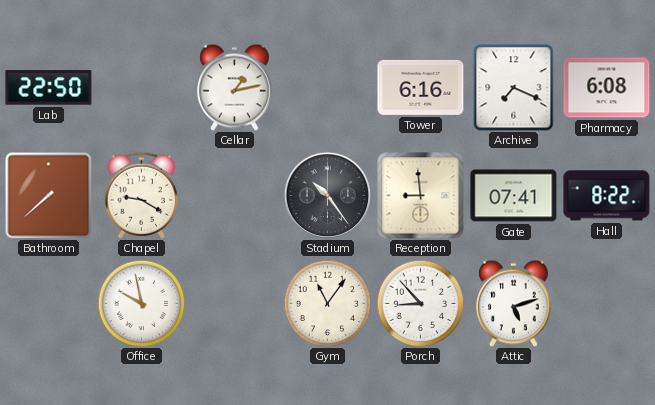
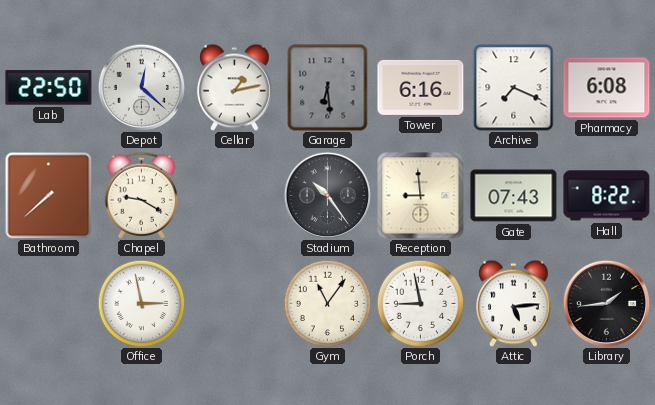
Depot: none -> 12:22 (141, 87)
Garage: none -> 6:29 (328, 88)
Gate: 07:41 -> 07:43 (514, 196)
Office: 9:58 -> 2:58 (141, 303)
Porch: 8:53 -> 8:58 (420, 303)
Attic: 5:12 -> 5:14 (514, 303)
Library: none -> 1:44 (606, 303)
